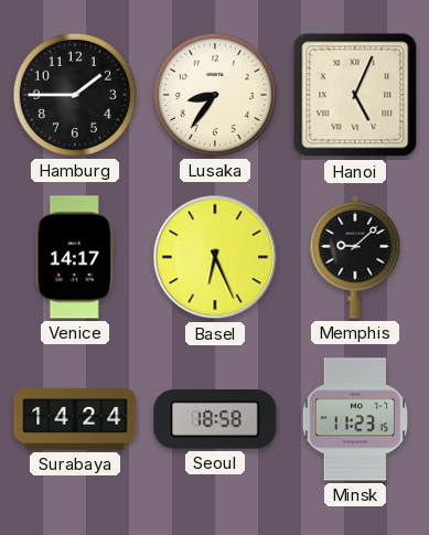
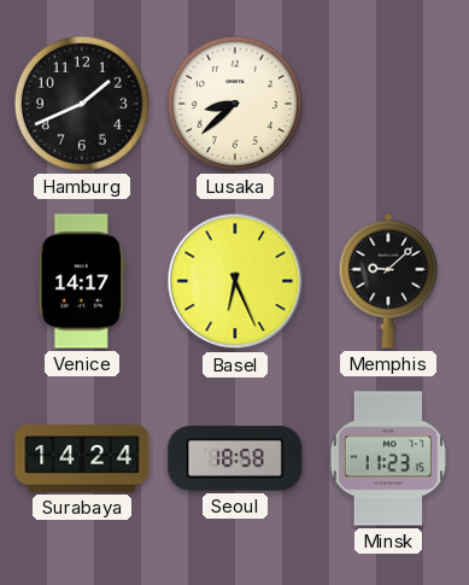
Hamburg: 1:45 -> 1:41 (82, 104)
Lusaka: 8:36 -> 8:38 (235, 104)
Hanoi: 5:04 -> none (355, 95)
